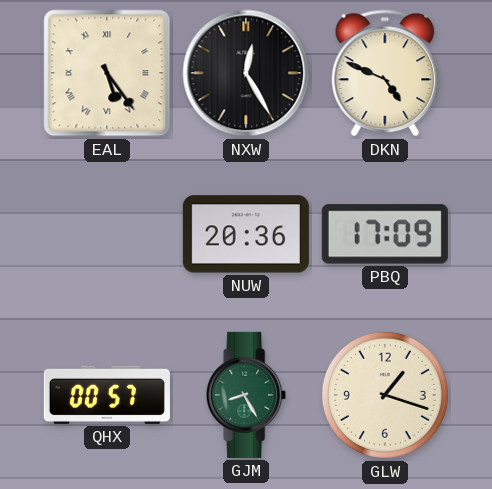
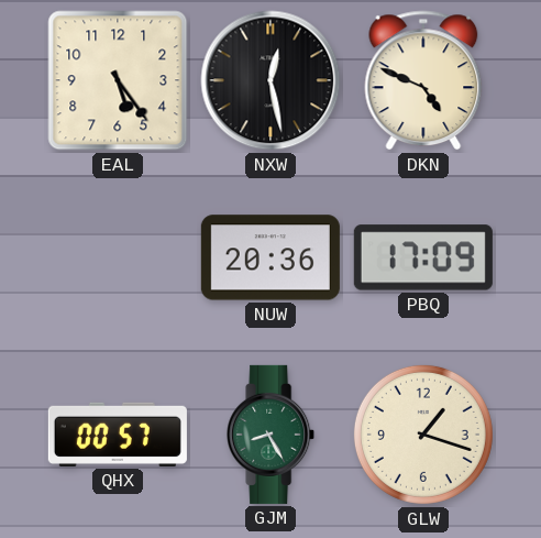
EAL numerals: Roman -> Arabic (118, 80)
NXW: 12:25 -> 12:28 (270, 80)
